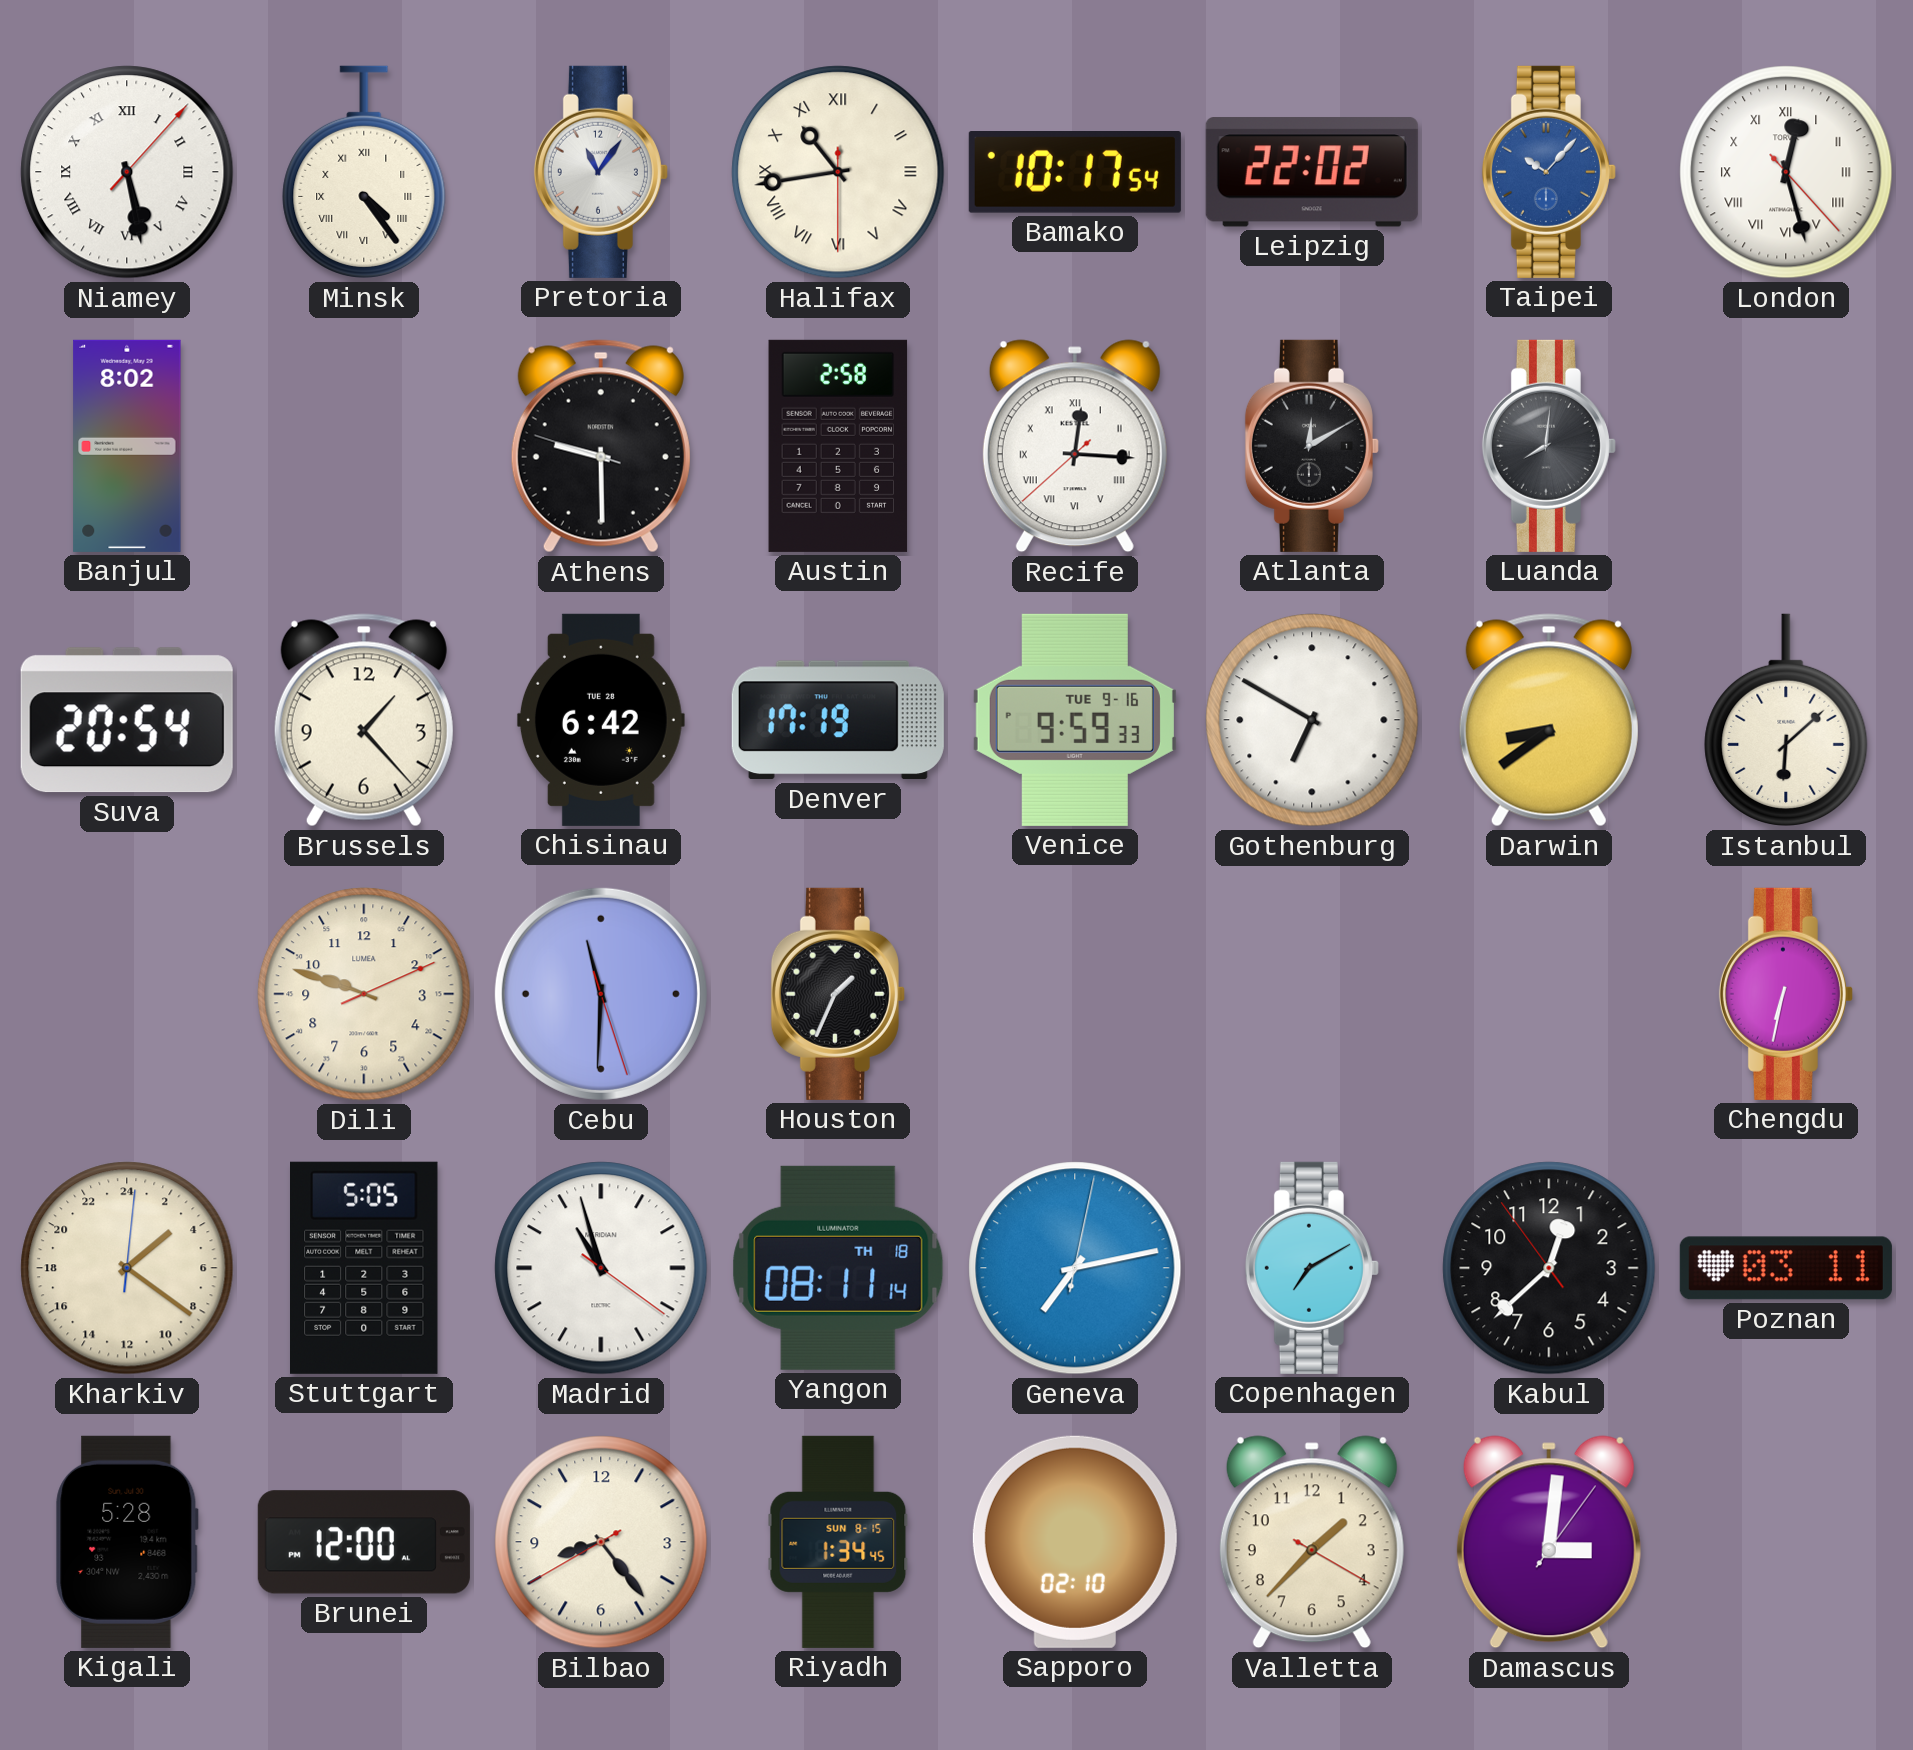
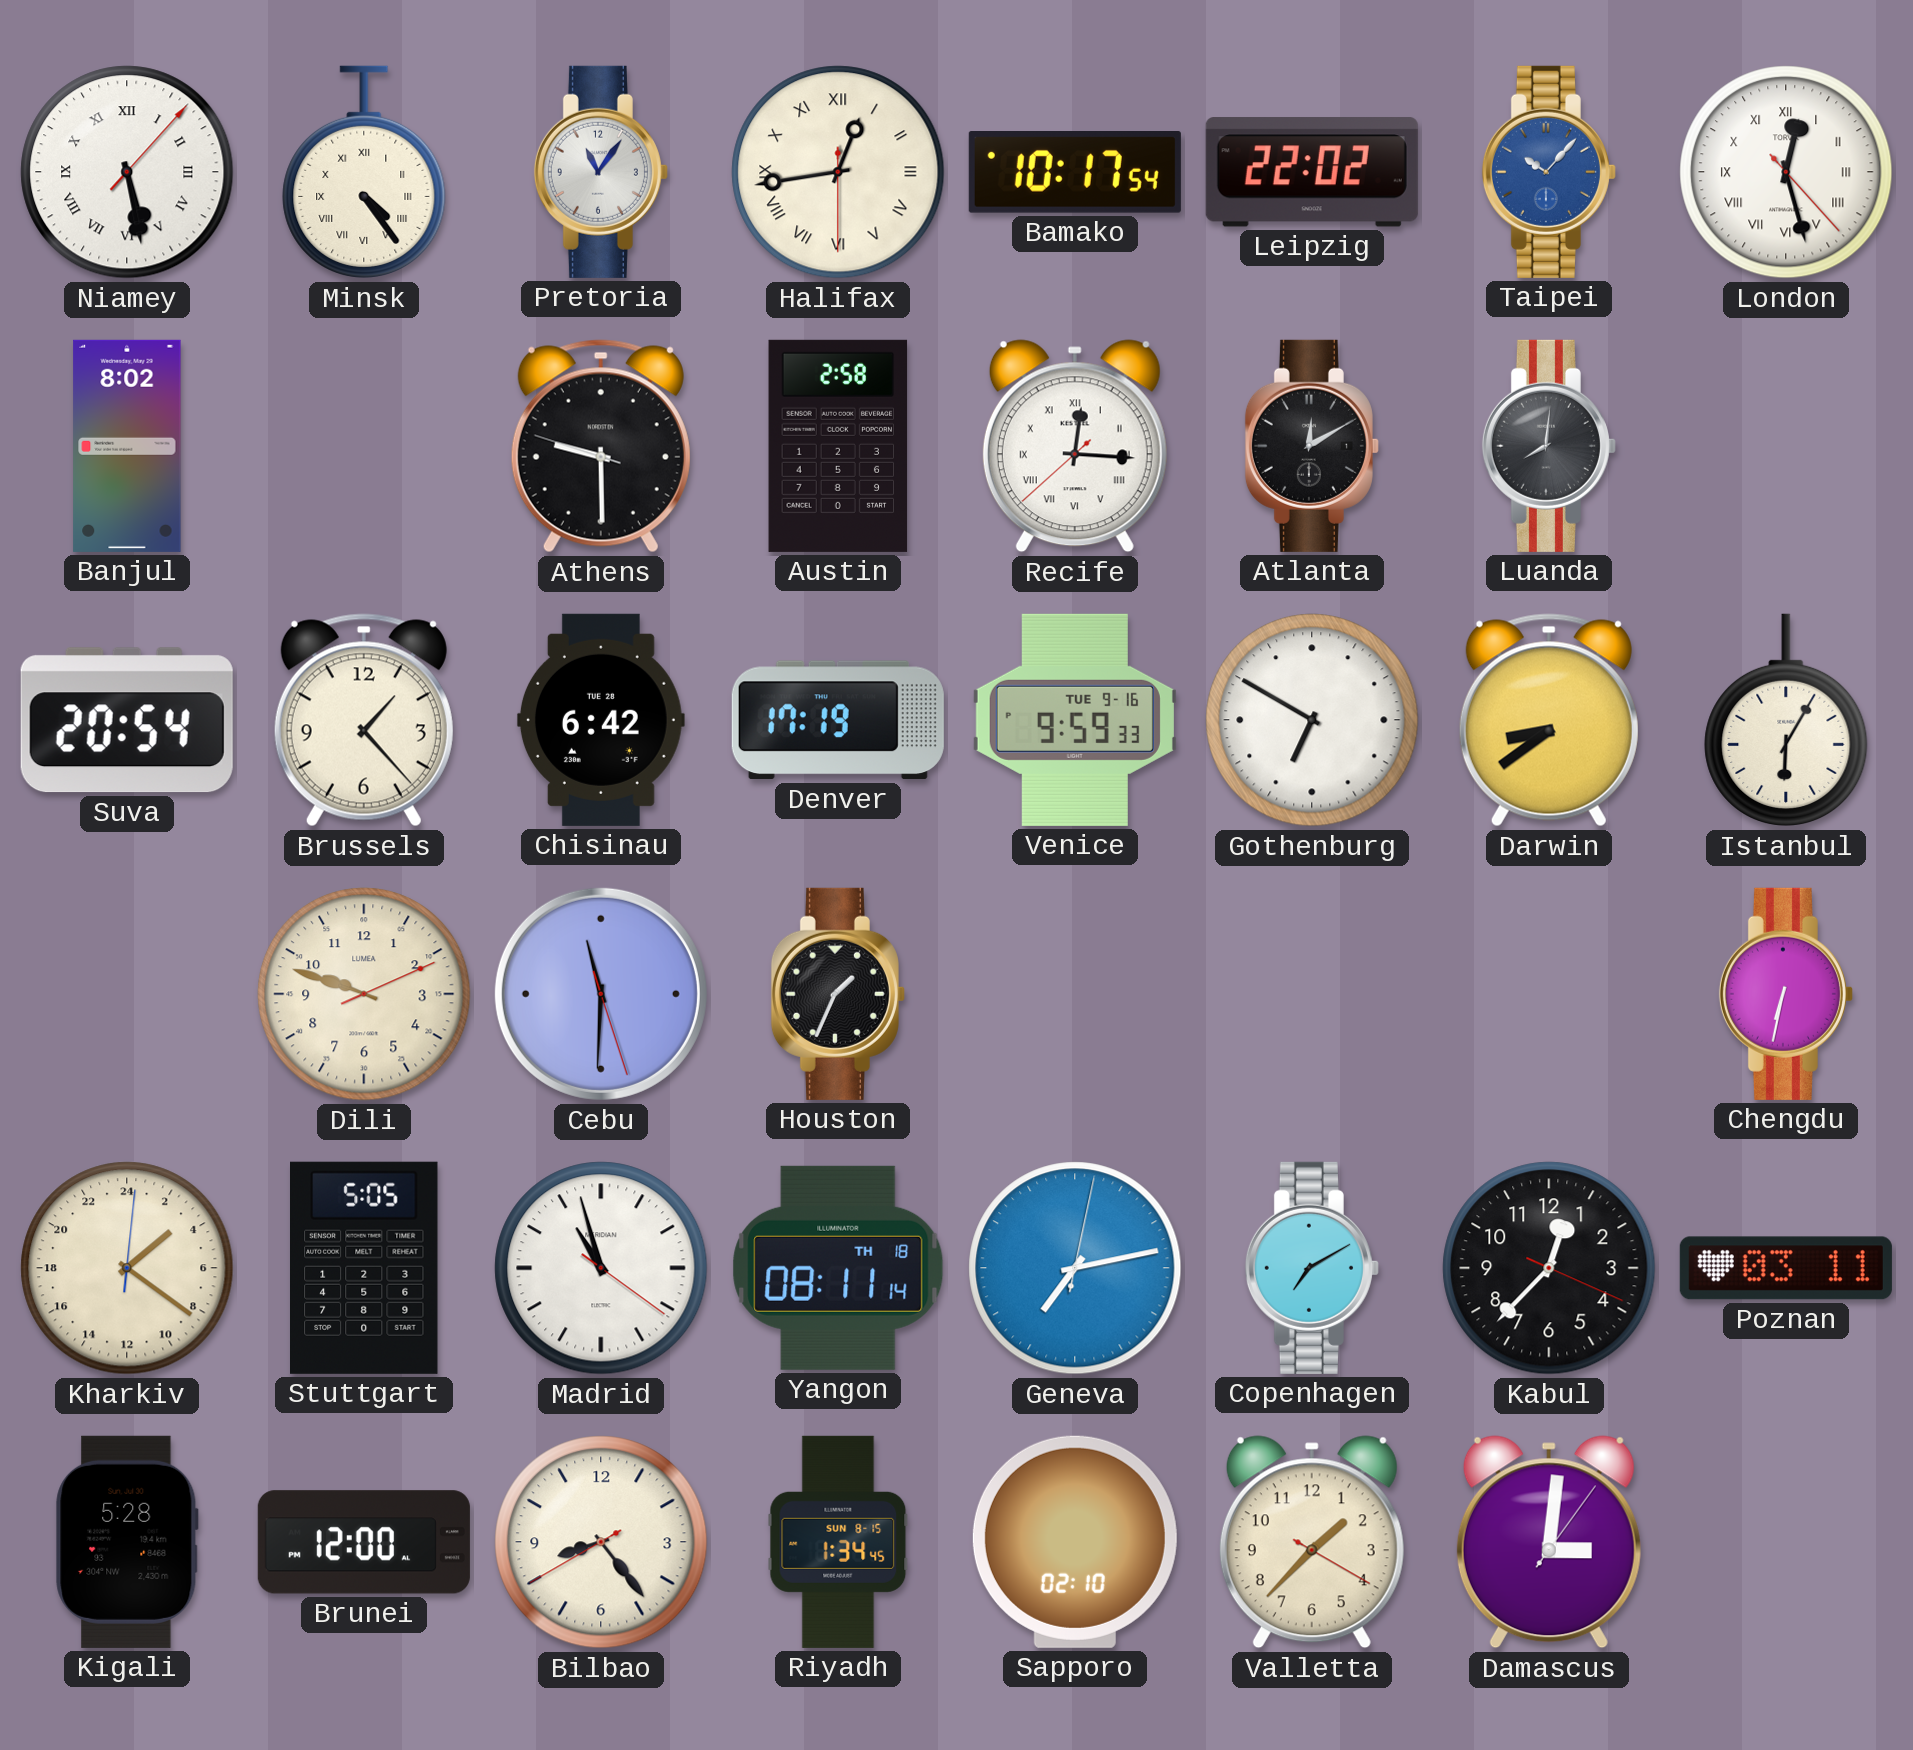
Halifax: 10:43 -> 12:43 (838, 172)
Istanbul: 6:08 -> 6:05 (1786, 720)
Kabul: 12:37:54 -> 12:37:19 (1549, 1268)
